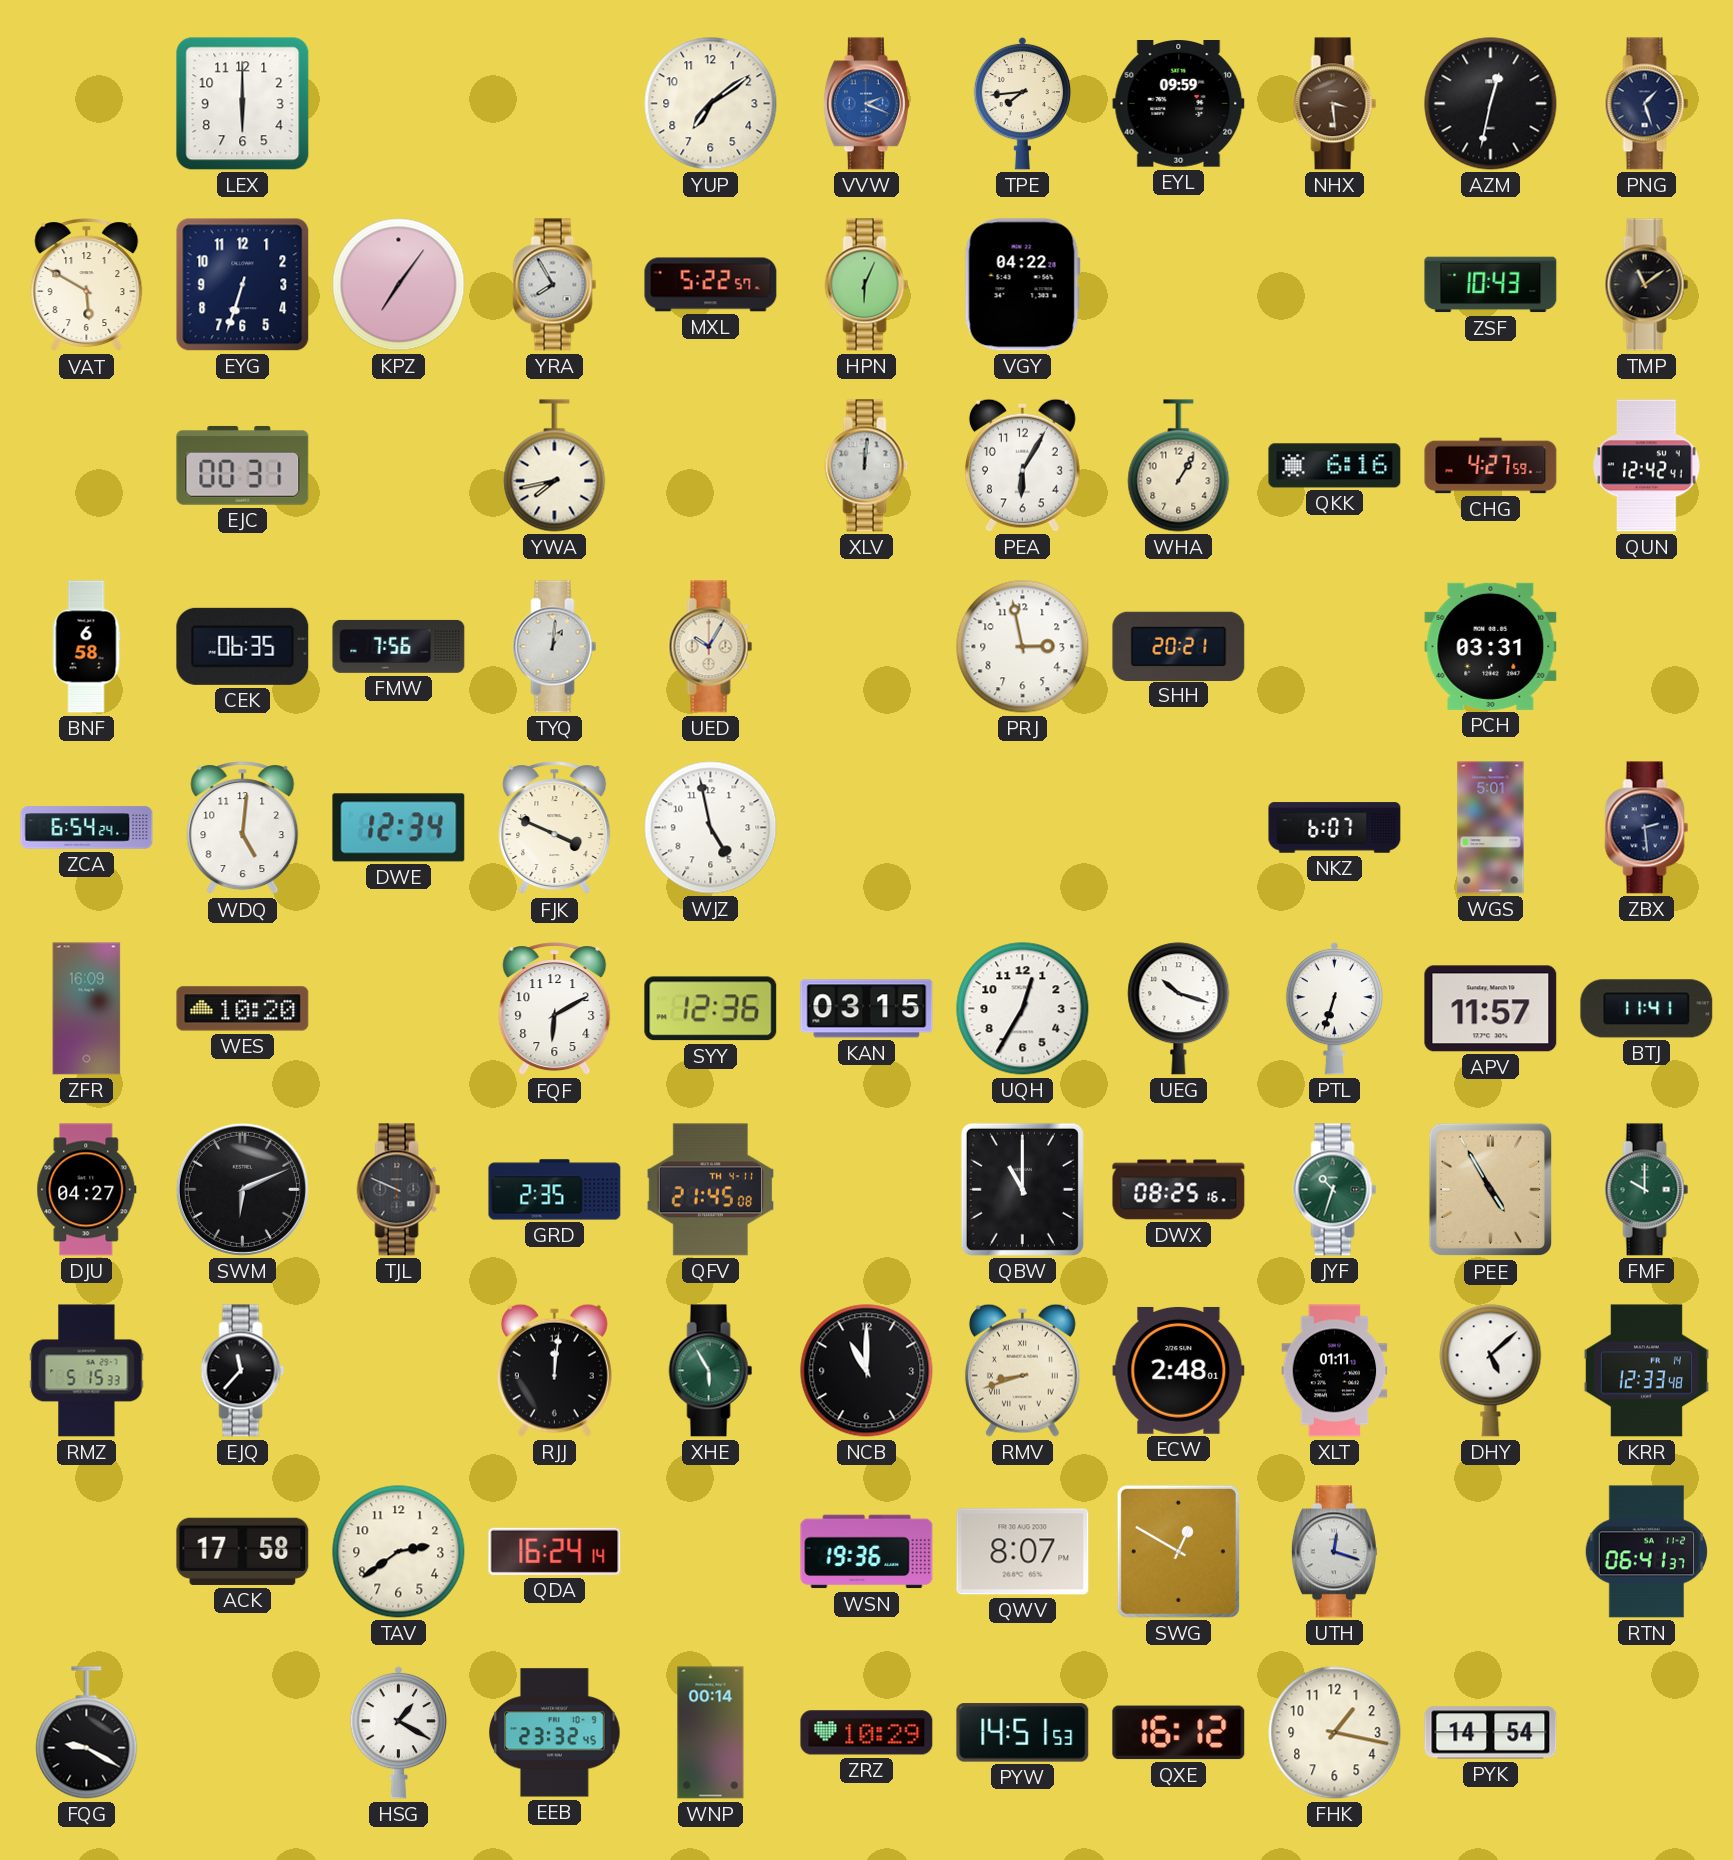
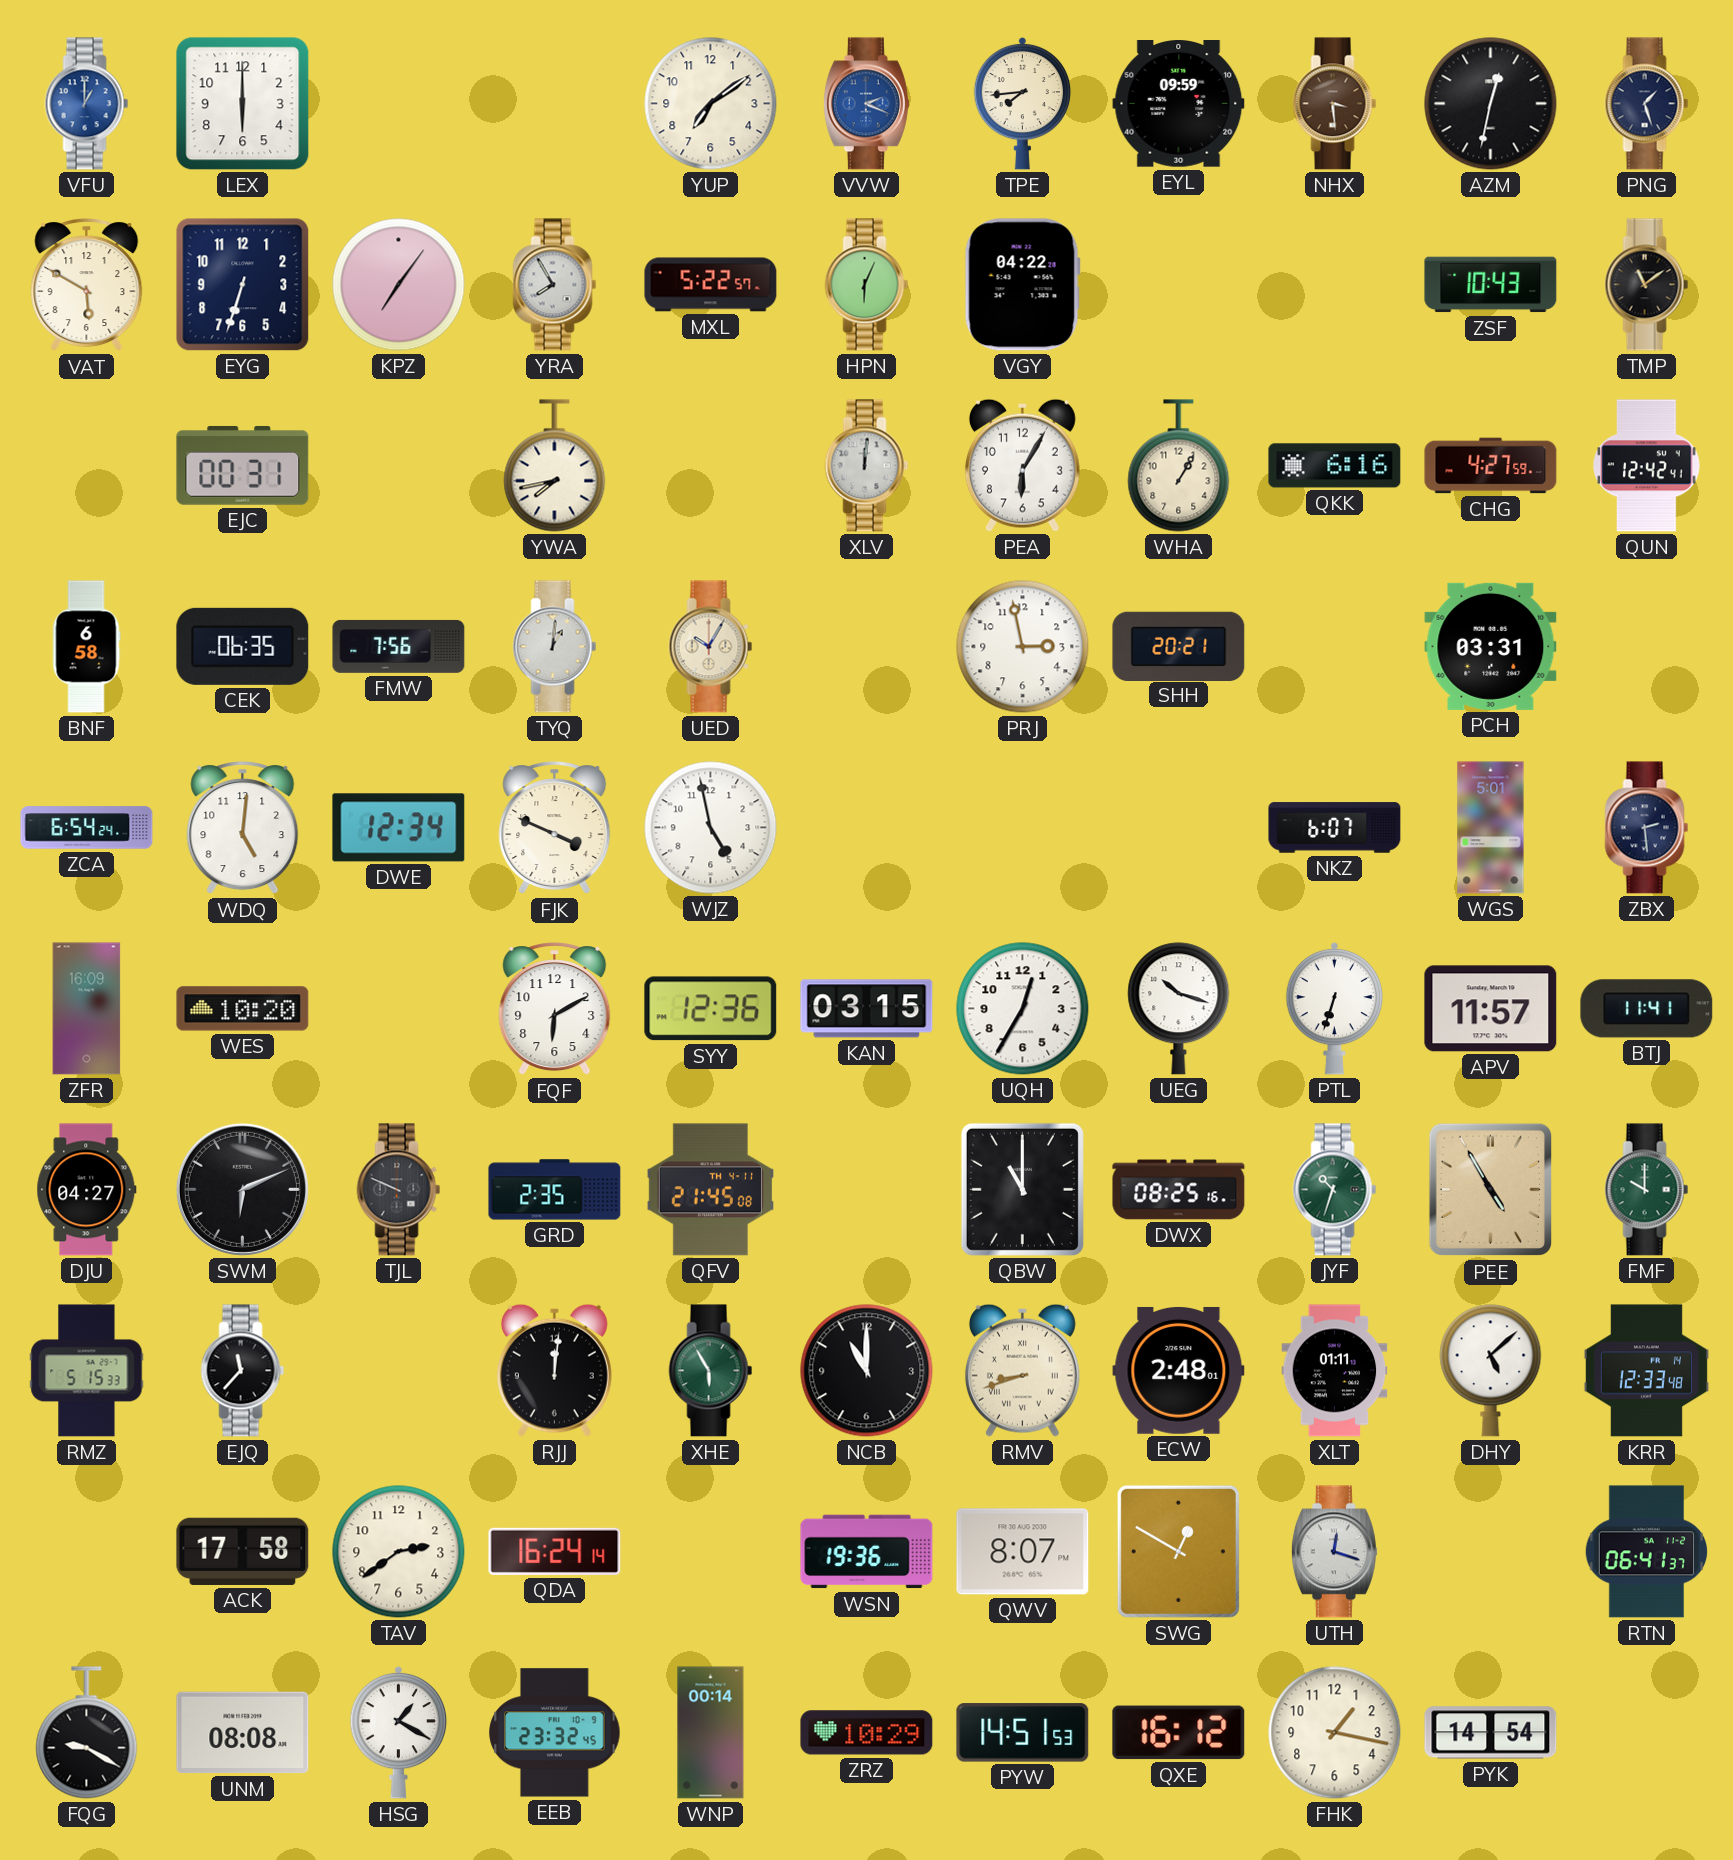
VFU: none -> 1:00 (87, 104)
UNM: none -> 08:08 (243, 1733)
